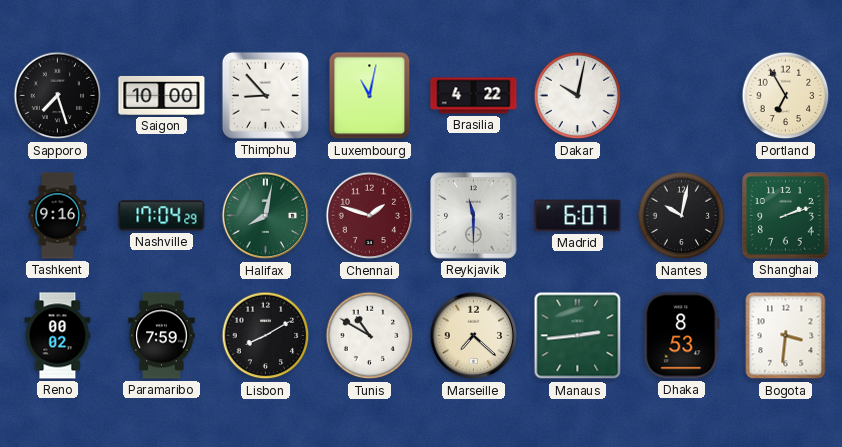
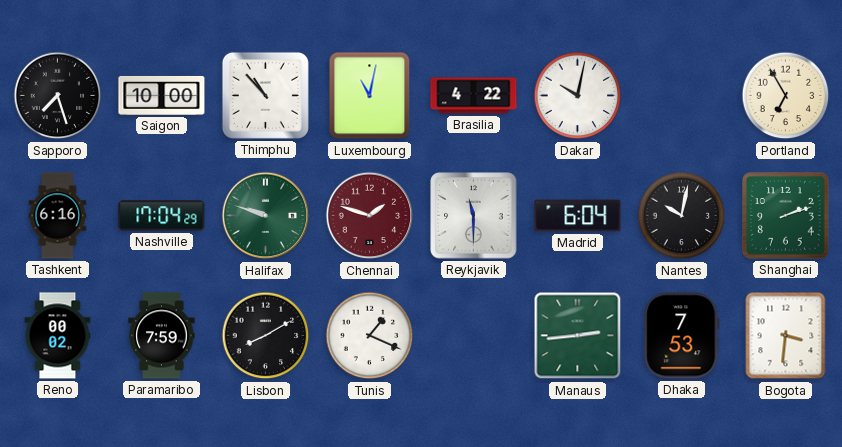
Thimphu: 8:53 -> 10:53 (265, 95)
Tashkent: 9:16 -> 6:16 (58, 216)
Halifax: 8:02 -> 9:48 (266, 216)
Madrid: 6:07 -> 6:04 (578, 216)
Tunis: 10:50 -> 1:19 (370, 336)
Marseille: 7:22 -> none (474, 336)
Dhaka: 8:53 -> 7:53 (682, 336)
